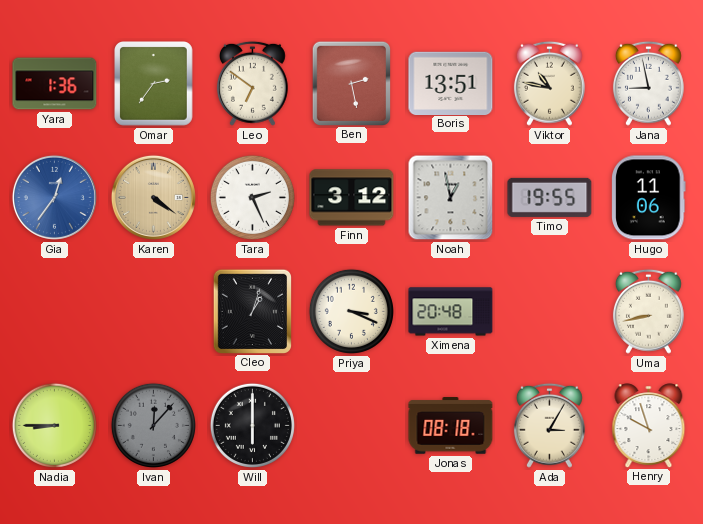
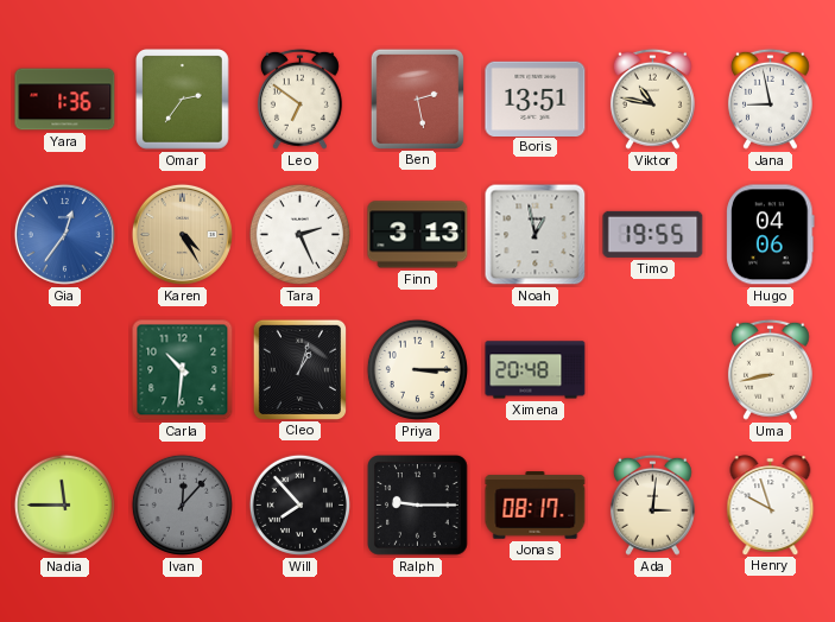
Karen: 4:21 -> 4:25 (182, 234)
Finn: 3:12 -> 3:13 (418, 235)
Hugo: 11:06 -> 04:06 (771, 235)
Carla: none -> 10:31 (183, 370)
Priya: 3:19 -> 3:15 (417, 369)
Nadia: 8:45 -> 11:45 (64, 504)
Will: 6:00 -> 7:53 (299, 504)
Ralph: none -> 9:15 (418, 506)
Jonas: 08:18 -> 08:17 (536, 506)
Ada: 3:05 -> 3:01 (652, 504)
